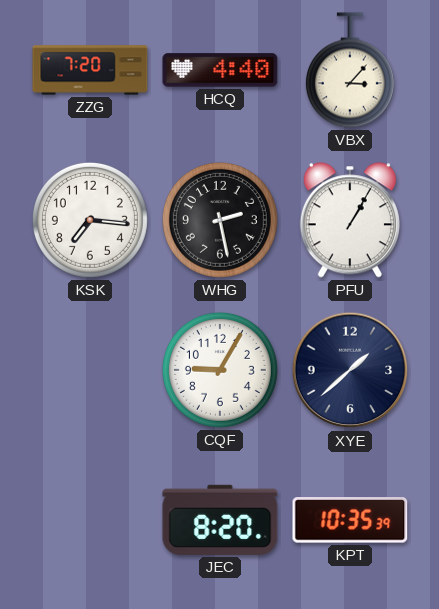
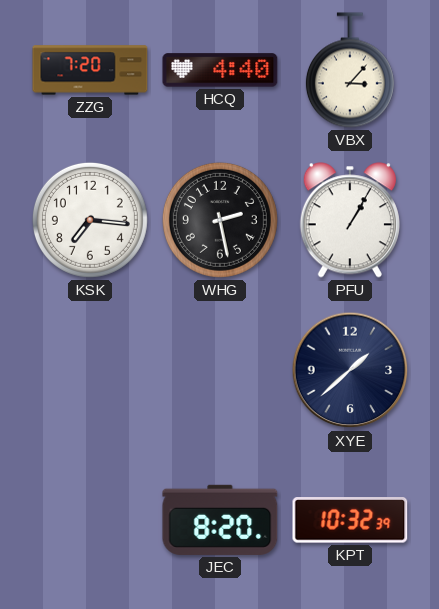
CQF: 9:05 -> none (220, 370)
KPT: 10:35 -> 10:32 (350, 520)
